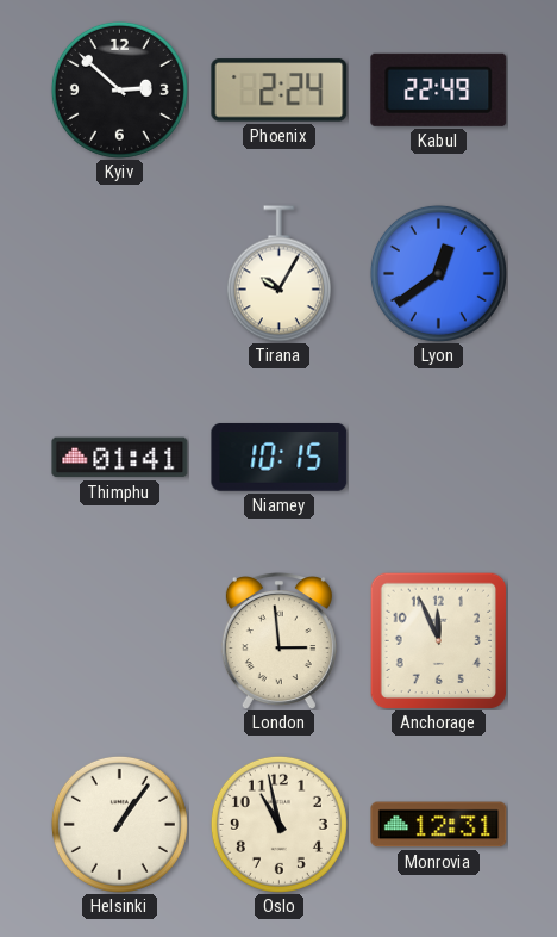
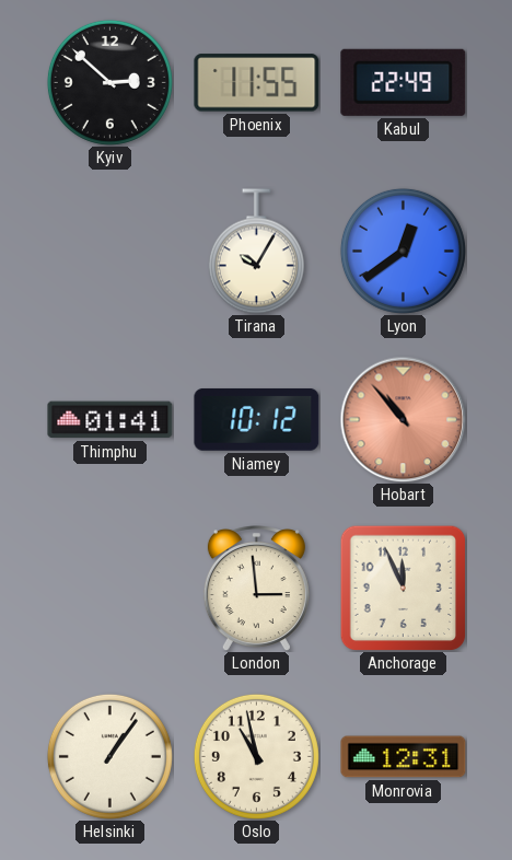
Phoenix: 2:24 -> 11:55 (257, 83)
Niamey: 10:15 -> 10:12 (257, 419)
Hobart: none -> 10:53 (403, 419)
